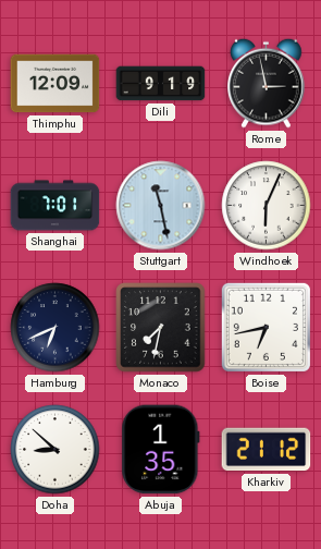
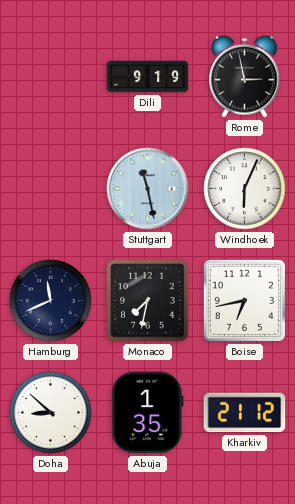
Thimphu: 12:09 -> none (55, 84)
Shanghai: 7:01 -> none (55, 206)
Hamburg: 6:41 -> 11:41 (51, 301)
